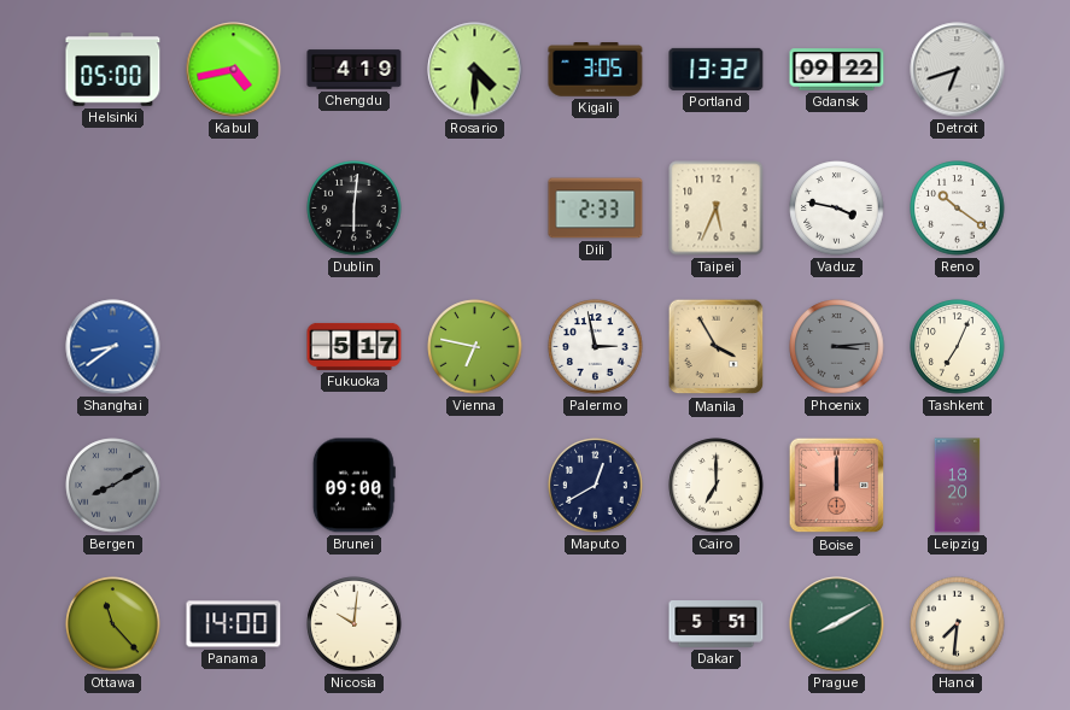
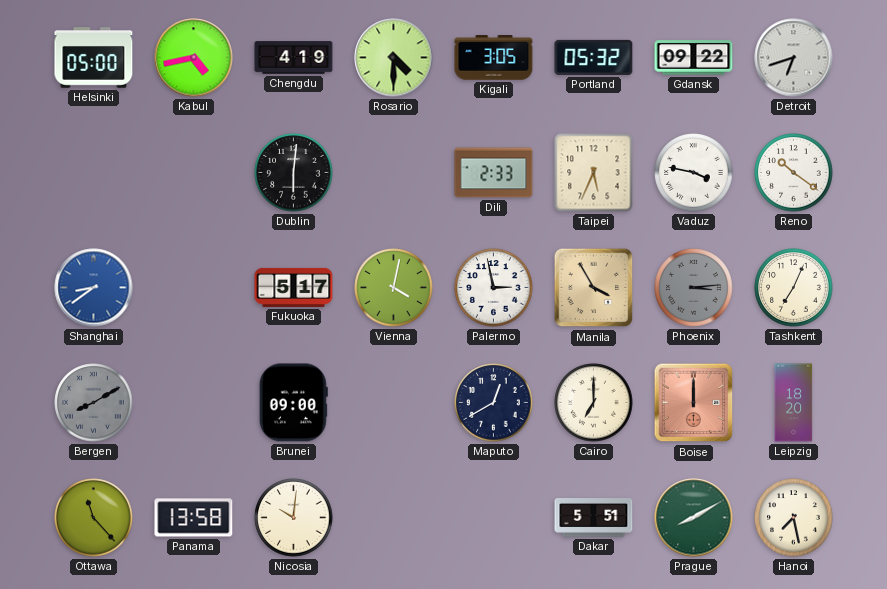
Portland: 13:32 -> 05:32 (594, 57)
Vienna: 6:47 -> 4:02 (394, 288)
Panama: 14:00 -> 13:58 (194, 518)
Hanoi: 7:31 -> 7:28 (794, 518)
